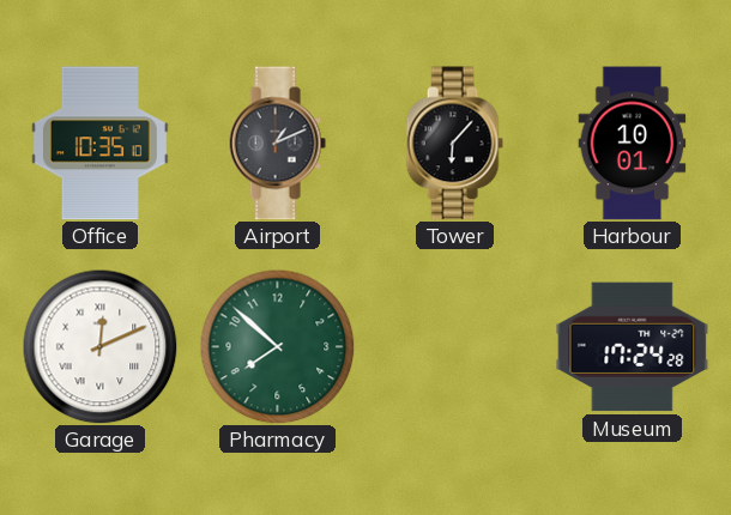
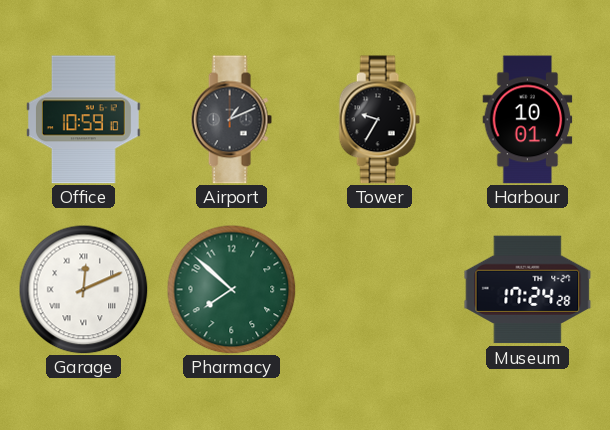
Office: 10:35 -> 10:59 (83, 120)
Tower: 6:07 -> 9:35 (379, 120)
